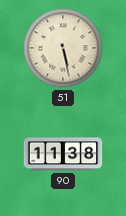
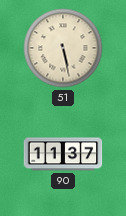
90: 11:38 -> 11:37 (63, 154)
